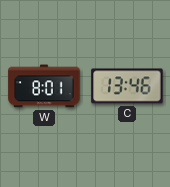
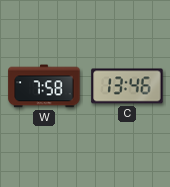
W: 8:01 -> 7:58 (44, 86)
